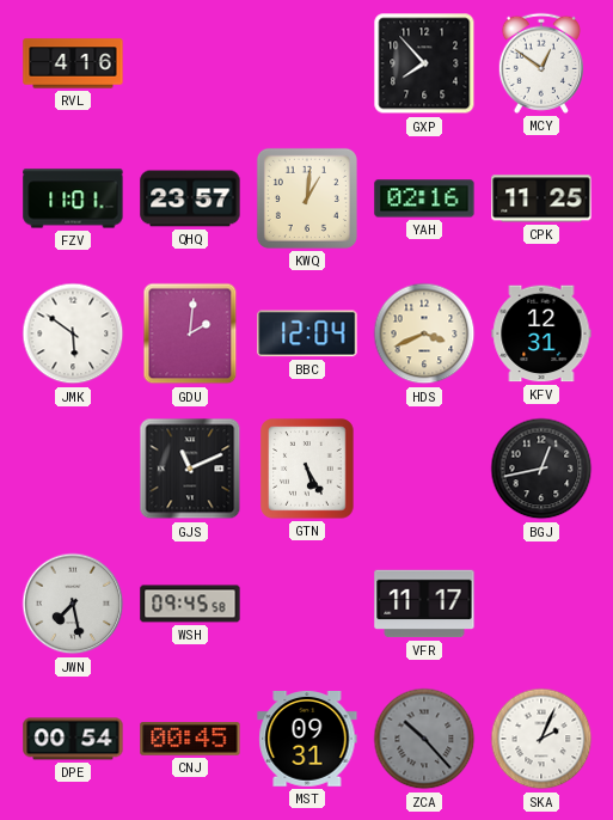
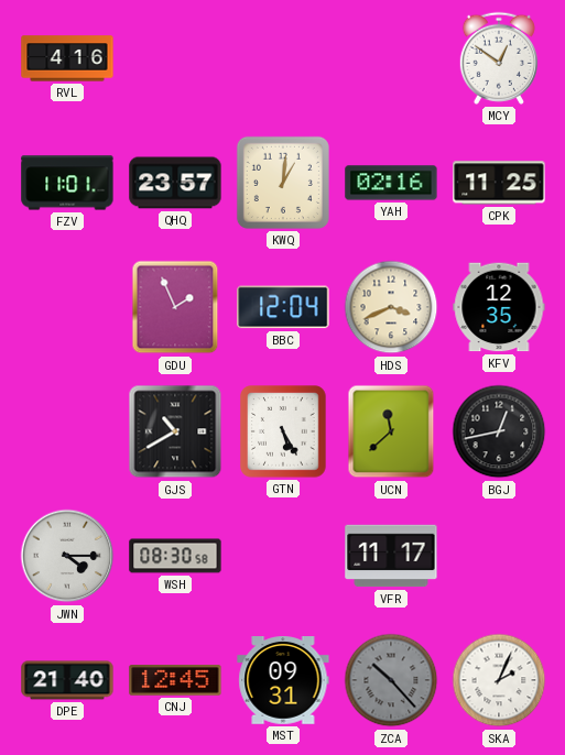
GXP: 7:53 -> none (424, 63)
JMK: 5:51 -> none (73, 333)
GDU: 2:01 -> 1:56 (175, 307)
KFV: 12:31 -> 12:35 (499, 307)
GJS: 11:11 -> 10:40 (175, 431)
UCN: none -> 11:38 (391, 431)
JWN: 7:28 -> 4:15 (67, 556)
WSH: 09:45 -> 08:30 (175, 556)
DPE: 00:54 -> 21:40 (67, 680)
CNJ: 00:45 -> 12:45 (175, 680)
